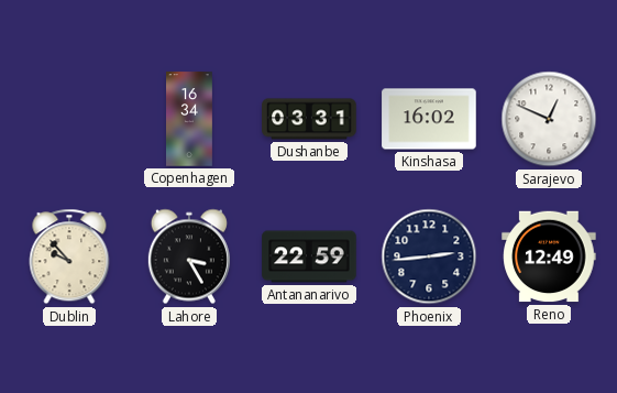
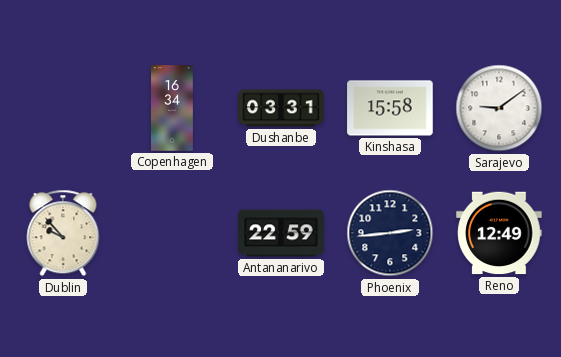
Kinshasa: 16:02 -> 15:58 (390, 108)
Sarajevo: 12:49 -> 9:09 (499, 108)
Lahore: 3:25 -> none (189, 256)
